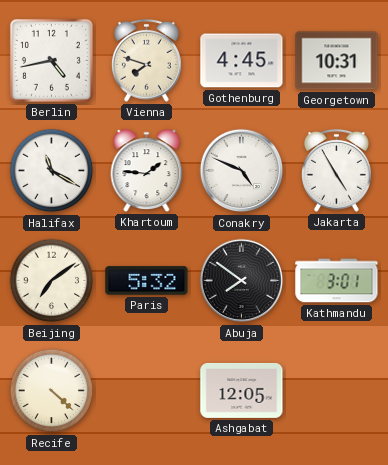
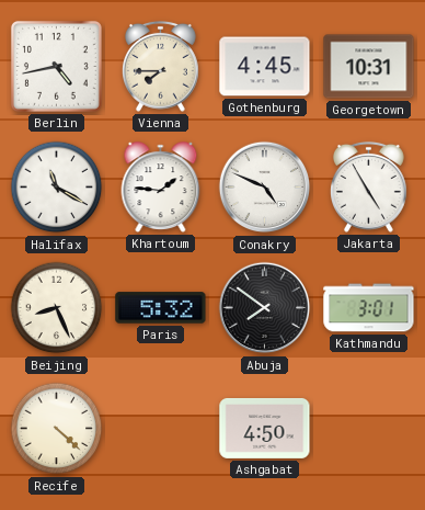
Vienna: 7:48 -> 7:45 (160, 66)
Beijing: 7:09 -> 8:26 (57, 308)
Ashgabat: 12:05 -> 4:50 (265, 428)
